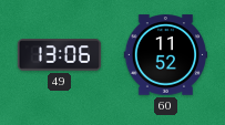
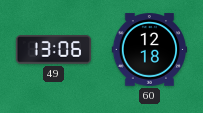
60: 11:52 -> 12:18 (150, 50)
